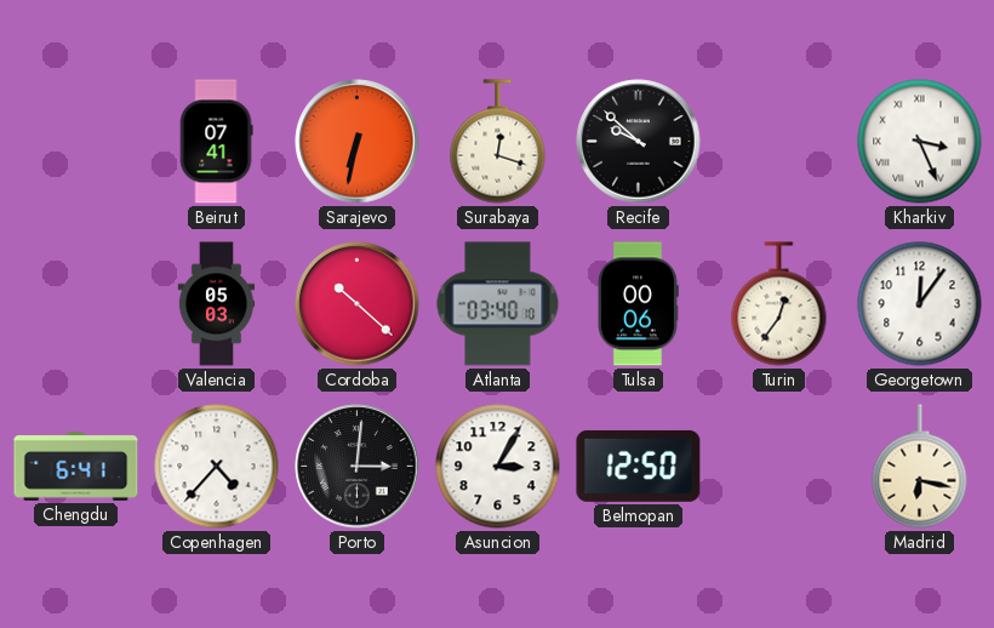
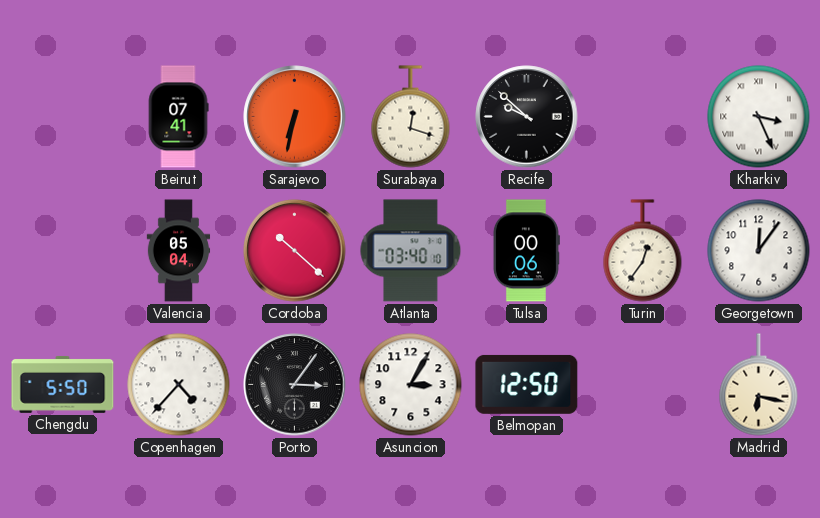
Valencia: 05:03 -> 05:04 (179, 251)
Chengdu: 6:41 -> 5:50 (63, 384)
Porto: 3:01 -> 3:06 (295, 385)
